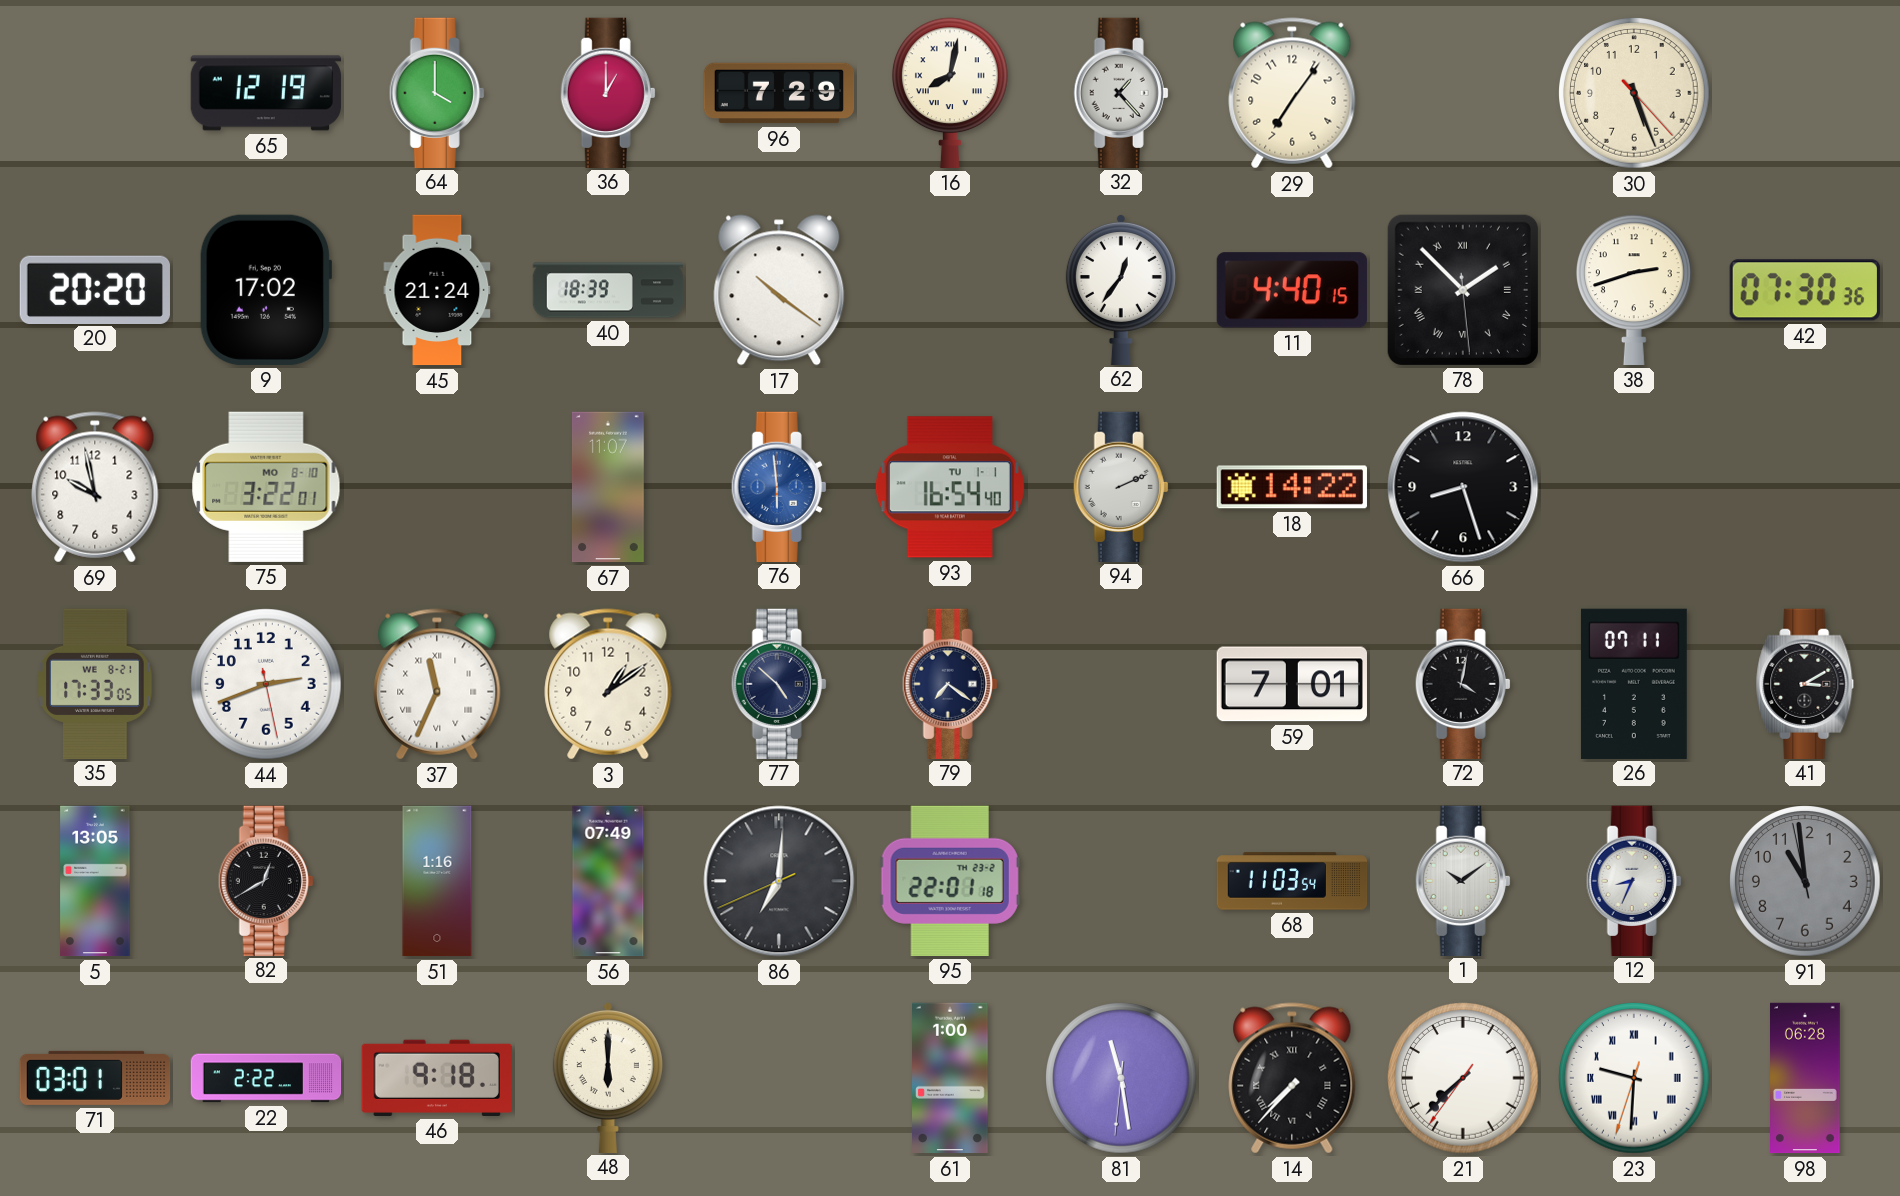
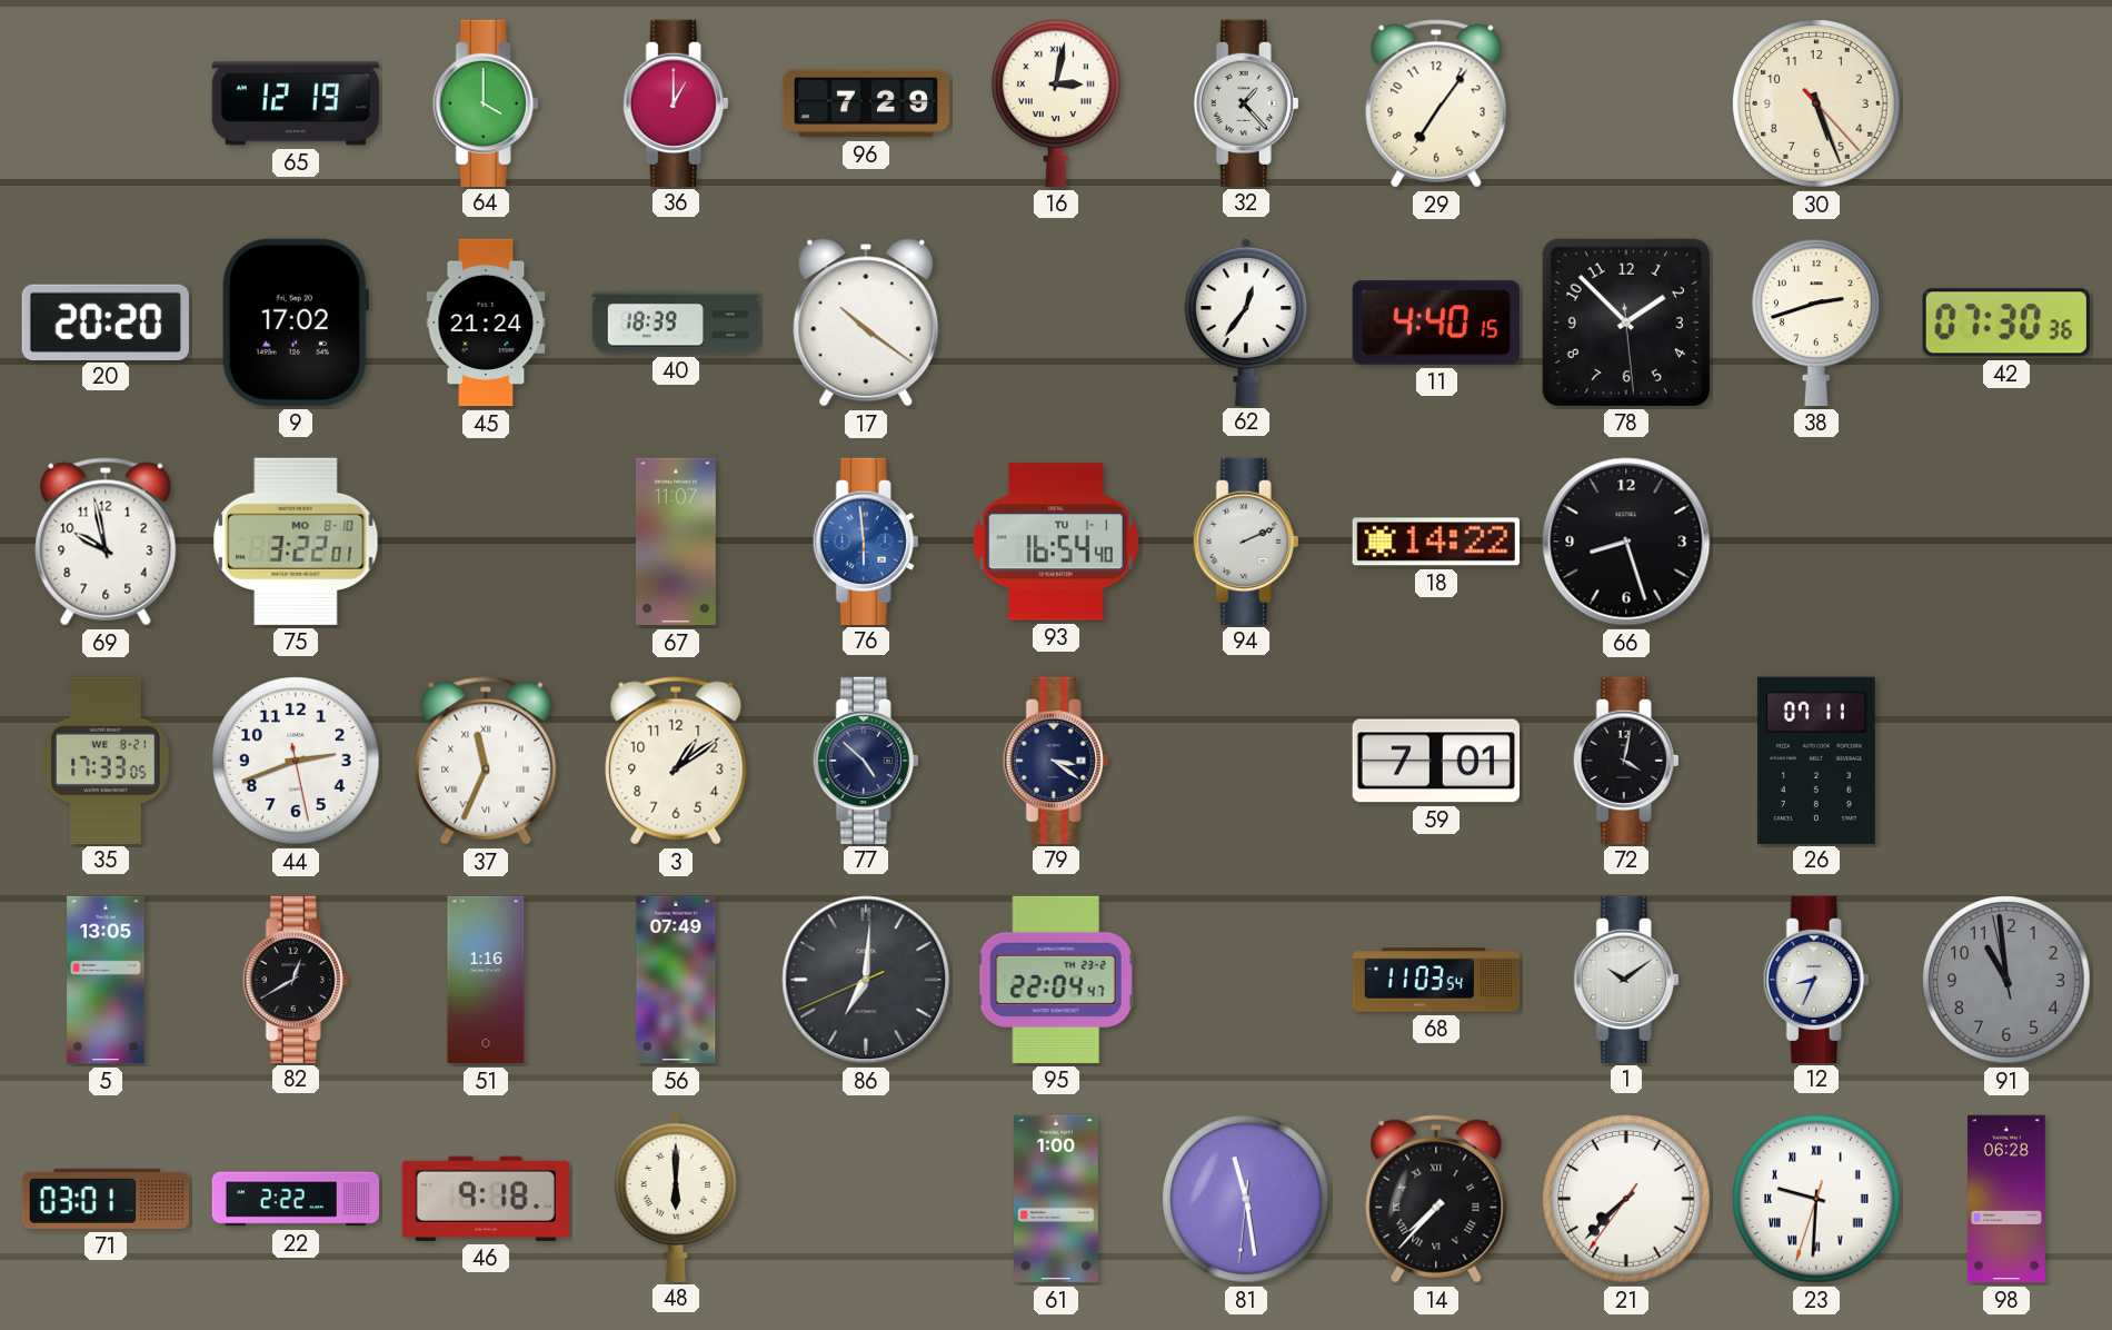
16: 8:02 -> 3:02 (1056, 103)
78 numerals: Roman -> Arabic (1626, 322)
79: 7:21 -> 3:21 (1056, 760)
41: 3:10 -> none (1805, 683)
95: 22:01 -> 22:04 (1056, 980)
